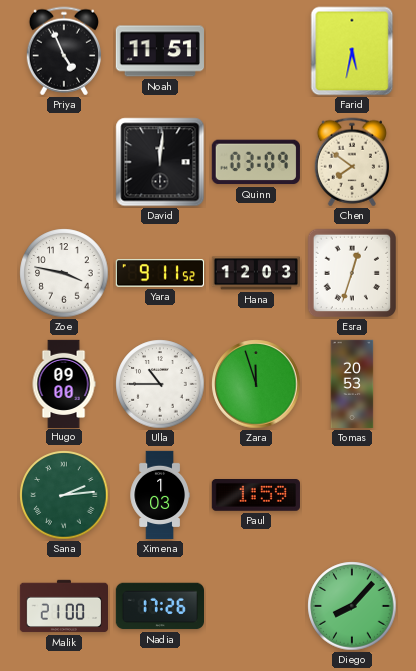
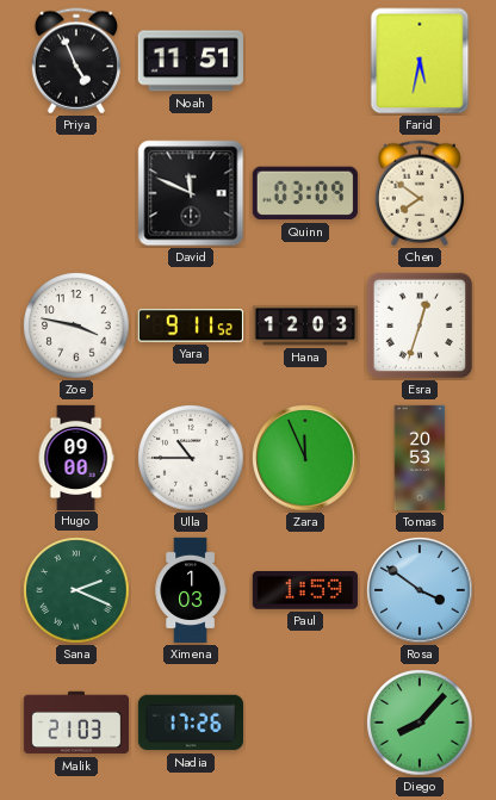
David: 12:01 -> 11:49 (191, 193)
Zara: 11:57 -> 11:56 (305, 458)
Sana: 2:14 -> 2:19 (76, 590)
Rosa: none -> 3:51 (420, 590)
Malik: 21:00 -> 21:03 (75, 723)
